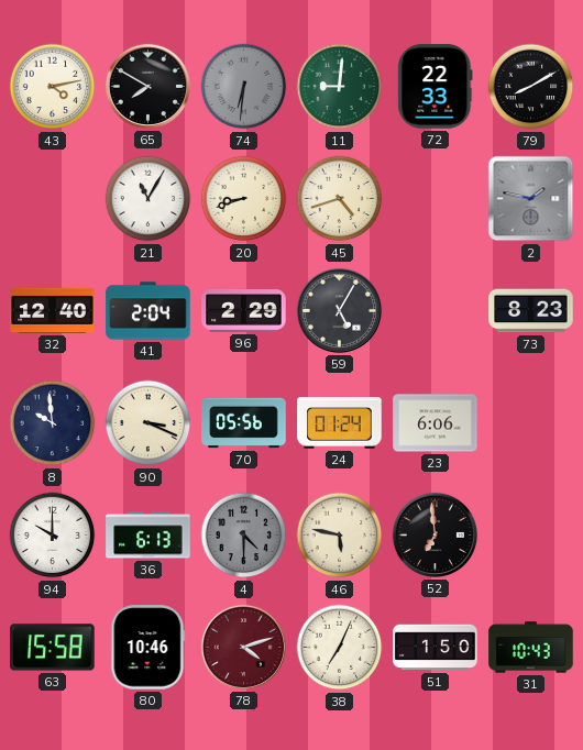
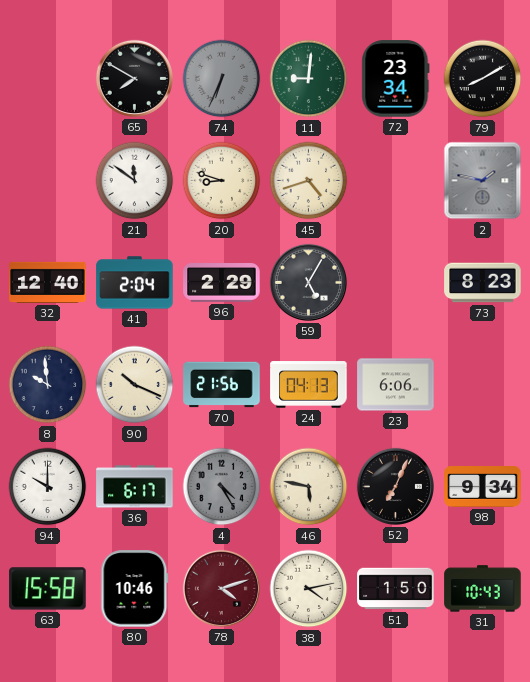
43: 4:13 -> none (53, 87)
74: 6:31 -> 6:34 (222, 79)
72: 22:33 -> 23:34 (396, 79)
21: 11:05 -> 11:51 (135, 181)
20: 8:42 -> 8:48 (222, 181)
90: 3:19 -> 10:19 (135, 385)
70: 05:56 -> 21:56 (222, 385)
24: 01:24 -> 04:13 (309, 385)
36: 6:13 -> 6:17 (135, 487)
4: 4:30 -> 4:25 (222, 487)
52: 6:59 -> 7:04 (395, 486)
98: none -> 9:34 (483, 487)
38: 7:04 -> 4:13 (309, 589)
